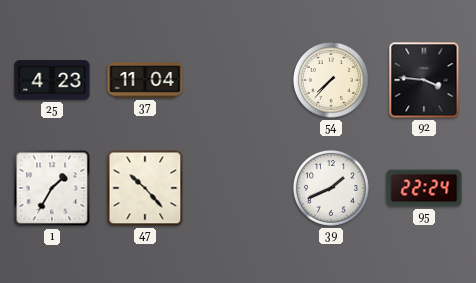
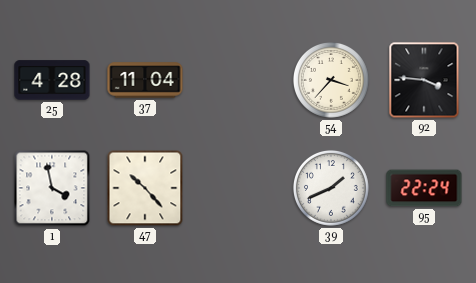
25: 4:23 -> 4:28 (52, 80)
54: 7:37 -> 3:37 (331, 80)
1: 1:35 -> 3:58 (52, 188)
